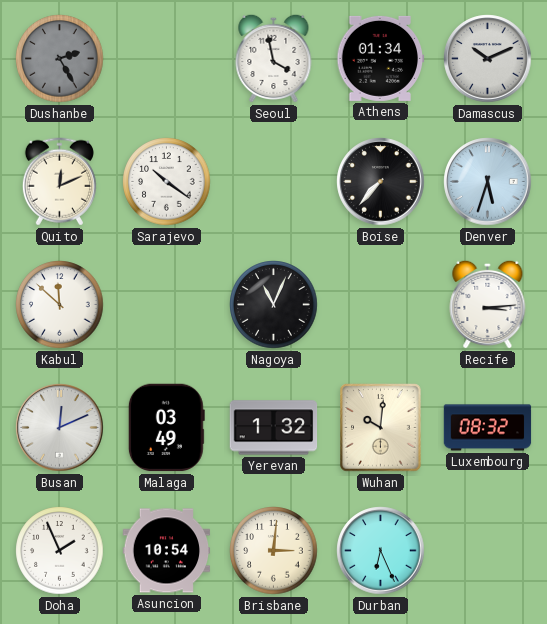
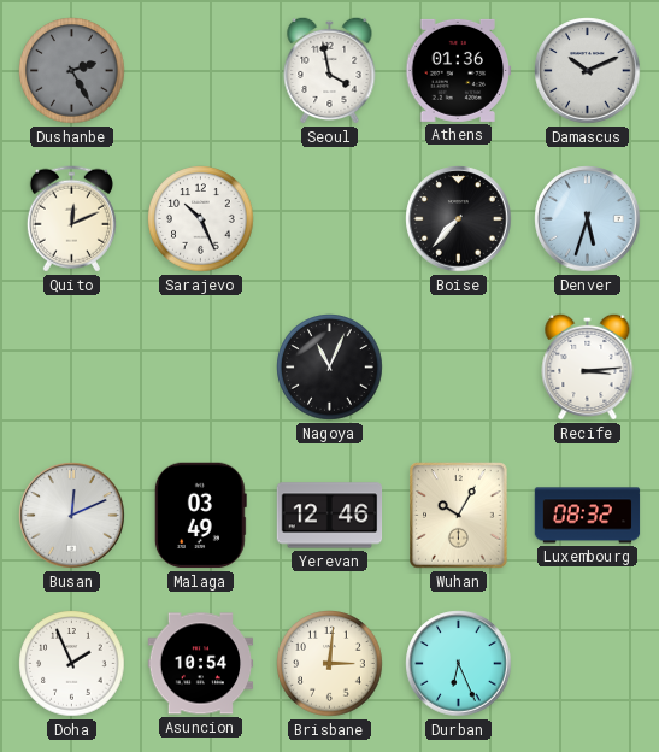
Athens: 01:34 -> 01:36 (459, 70)
Sarajevo: 10:21 -> 10:26 (201, 219)
Kabul: 11:52 -> none (60, 305)
Yerevan: 1:32 -> 12:46 (330, 516)
Wuhan: 10:01 -> 10:05 (459, 516)
